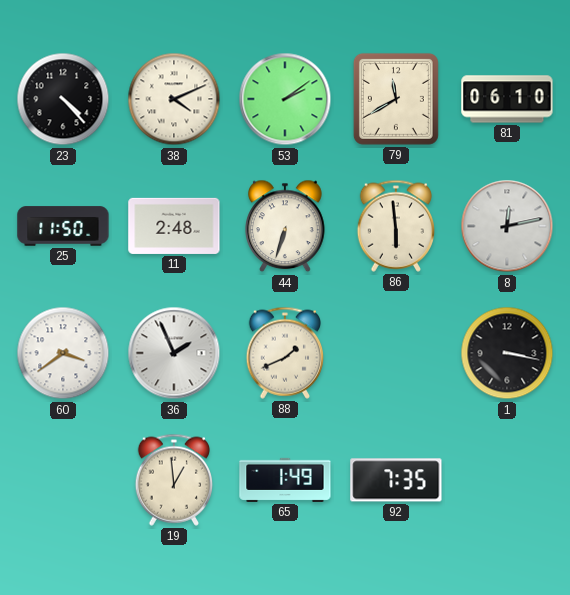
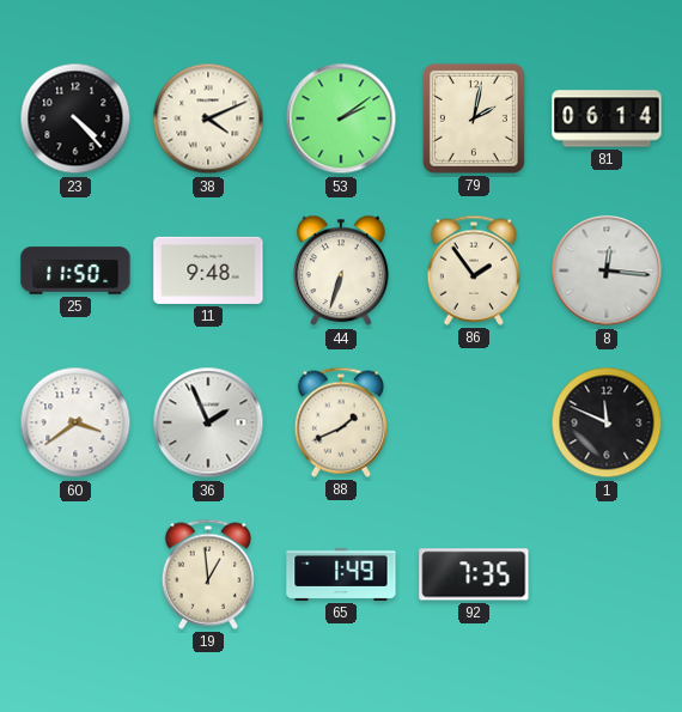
79: 11:40 -> 2:02 (474, 118)
81: 06:10 -> 06:14 (607, 118)
11: 2:48 -> 9:48 (208, 270)
86: 5:59 -> 1:54 (473, 270)
8: 12:13 -> 12:16 (607, 270)
1: 3:17 -> 11:49 (607, 422)
